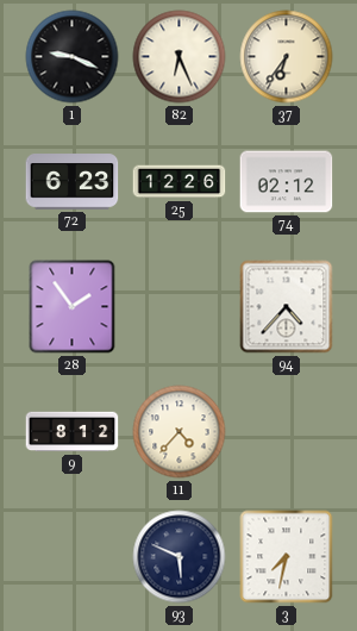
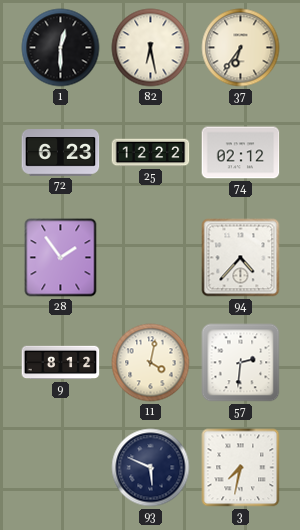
1: 9:19 -> 12:30 (61, 48)
82: 6:26 -> 6:28 (151, 48)
25: 12:26 -> 12:22 (151, 153)
11: 4:37 -> 4:02 (151, 363)
57: none -> 2:31 (241, 363)
